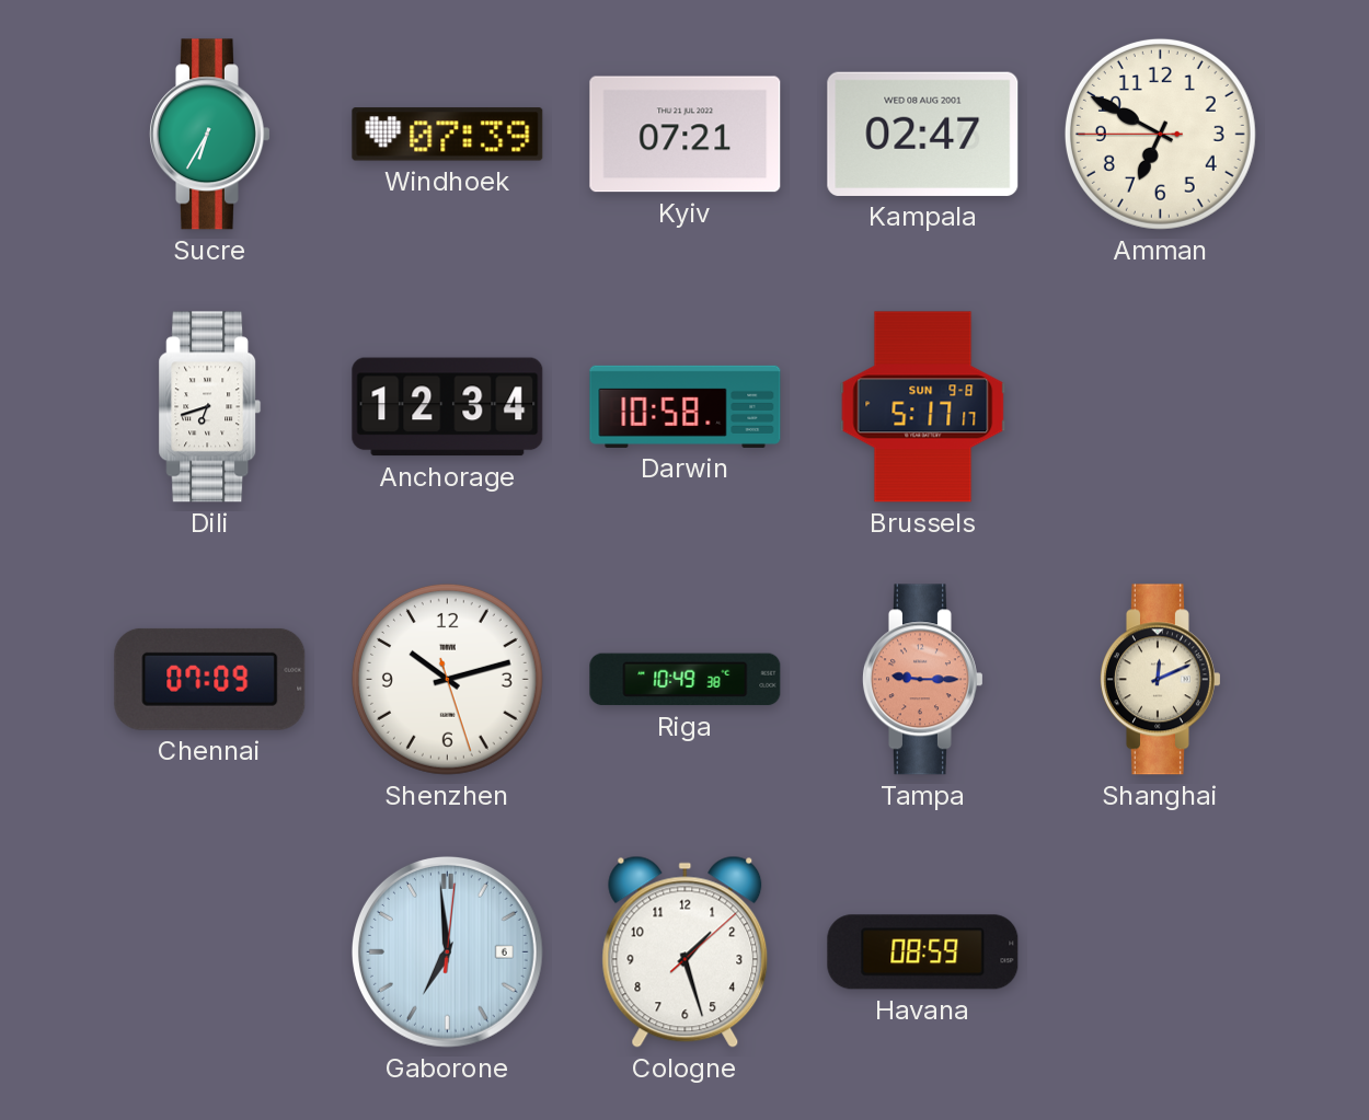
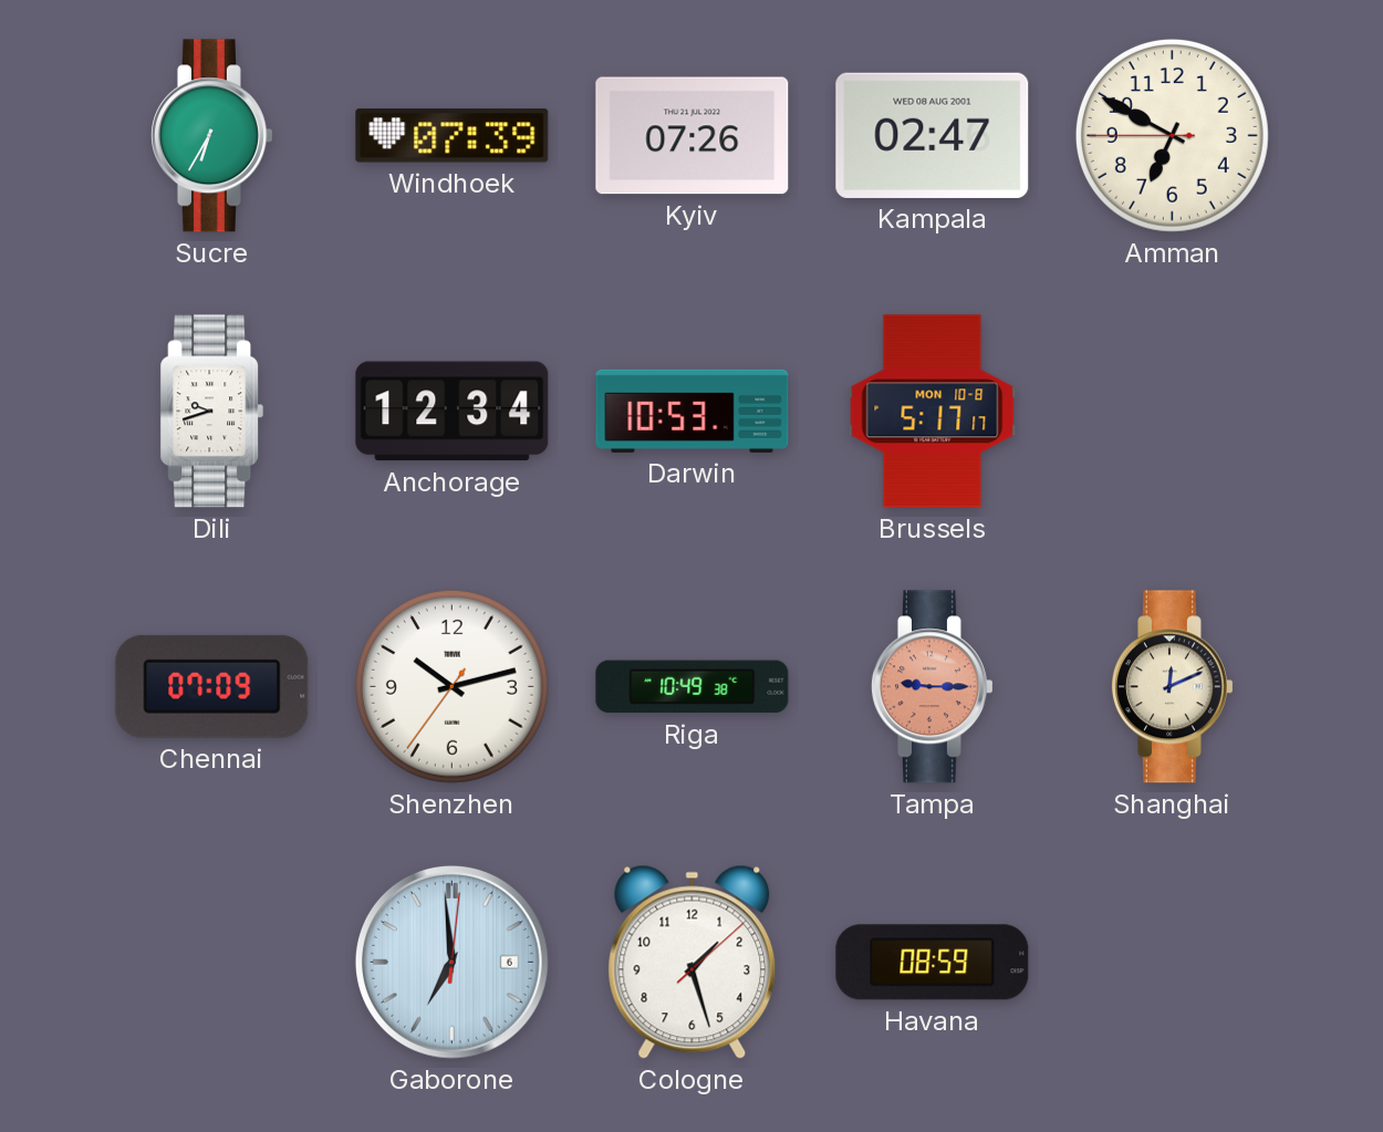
Kyiv: 07:21 -> 07:26 (693, 136)
Dili: 6:42 -> 9:42 (212, 412)
Darwin: 10:58 -> 10:53 (693, 411)
Brussels date: SUN 9-8 -> MON 10-8 (933, 412)
Shenzhen: 10:12:27 -> 10:12:36 (451, 686)
